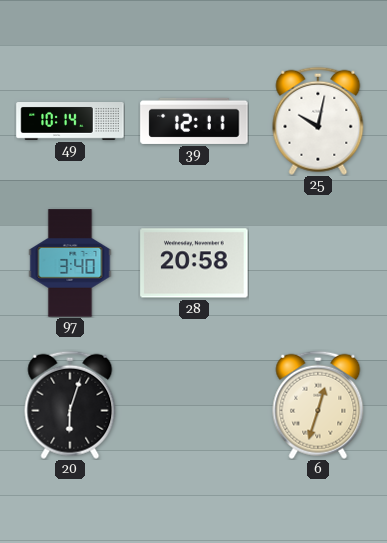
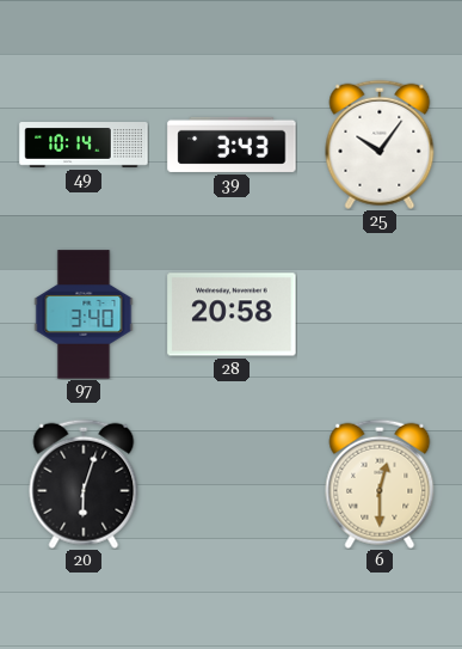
39: 12:11 -> 3:43 (232, 145)
25: 10:02 -> 10:06 (380, 145)
6: 12:33 -> 12:30 (380, 484)
